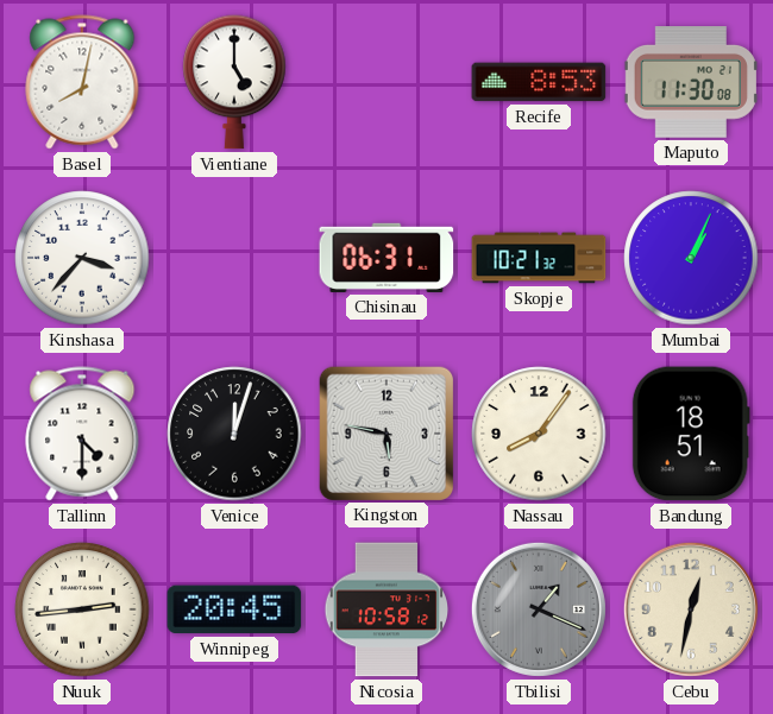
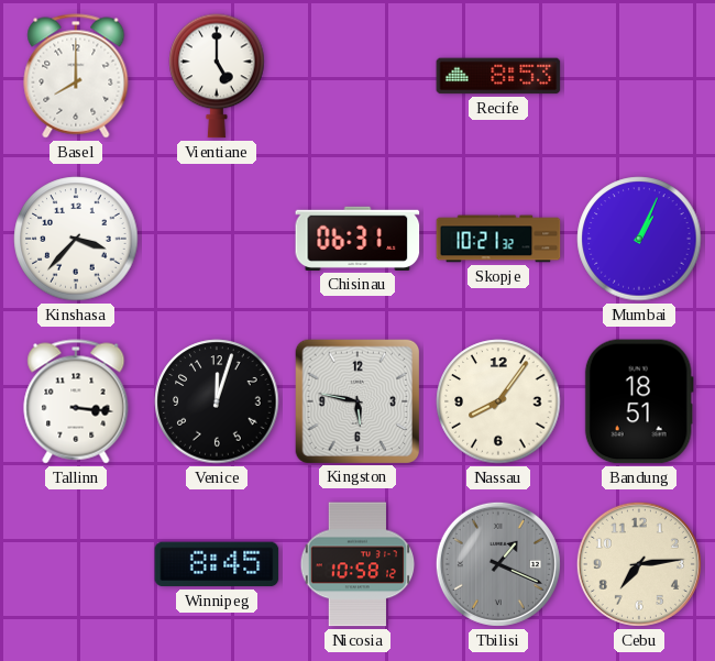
Basel: 8:02 -> 8:00 (76, 76)
Maputo: 11:30 -> none (691, 83)
Tallinn: 4:30 -> 3:16 (76, 401)
Nuuk: 2:44 -> none (82, 609)
Winnipeg: 20:45 -> 8:45 (217, 564)
Cebu: 12:32 -> 7:14 (639, 564)
